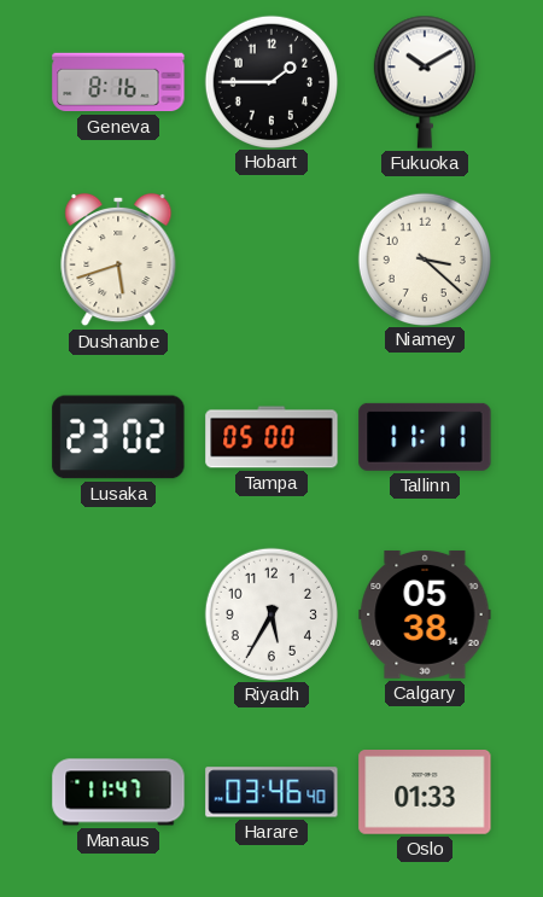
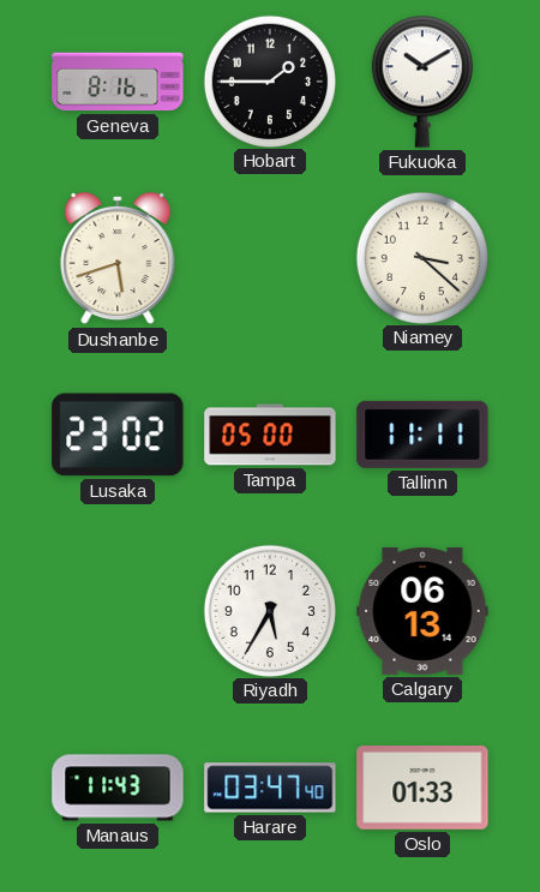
Calgary: 05:38 -> 06:13 (422, 611)
Manaus: 11:47 -> 11:43 (118, 788)
Harare: 03:46 -> 03:47 (270, 788)
